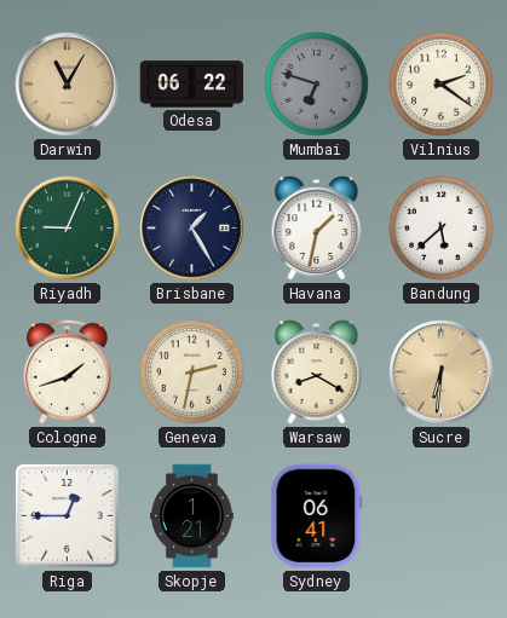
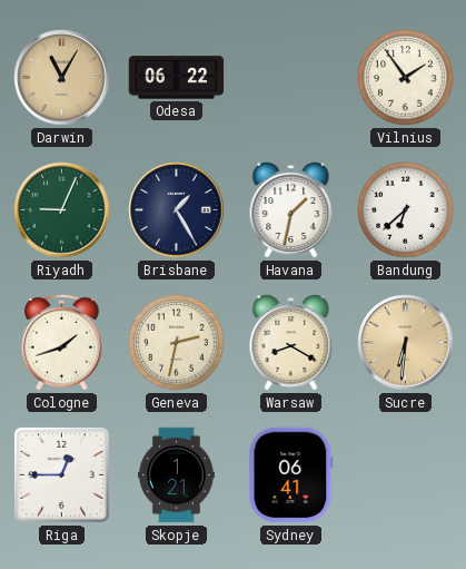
Mumbai: 6:48 -> none (317, 85)
Vilnius: 2:21 -> 1:54 (406, 78)
Bandung: 5:38 -> 6:38 (406, 210)
